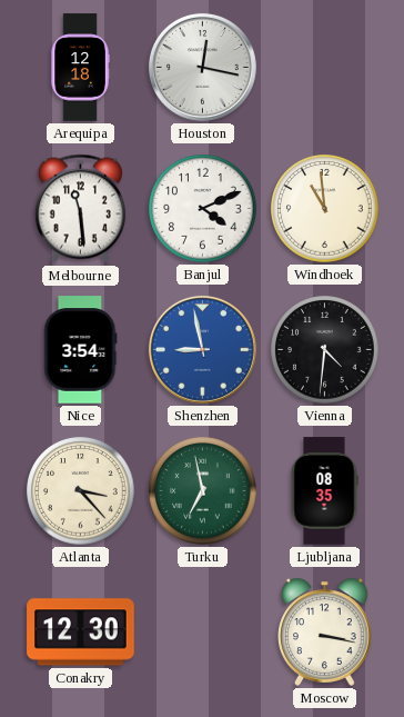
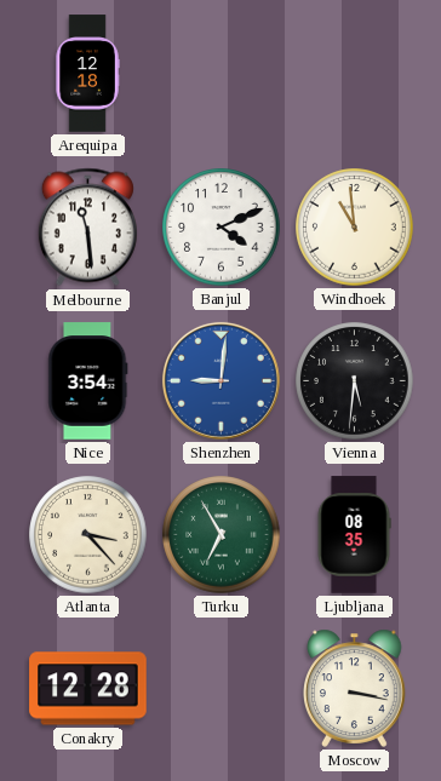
Houston: 12:17 -> none (202, 67)
Shenzhen: 8:58 -> 9:01 (220, 380)
Vienna: 4:31 -> 5:31 (355, 381)
Turku: 6:58 -> 6:55 (222, 535)
Conakry: 12:30 -> 12:28 (88, 689)
